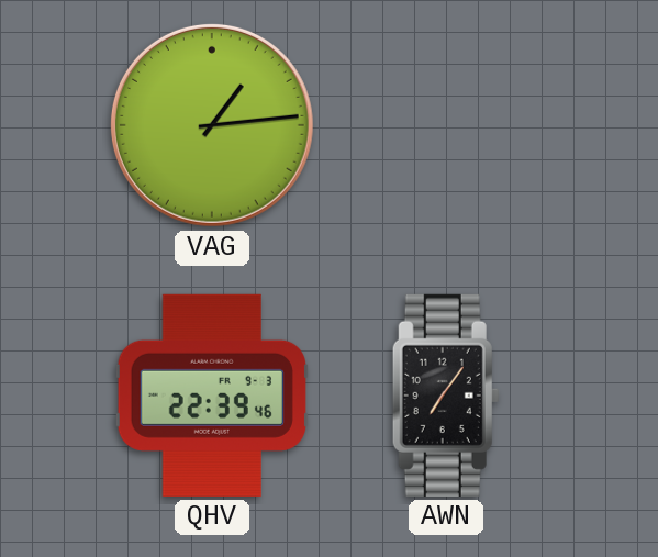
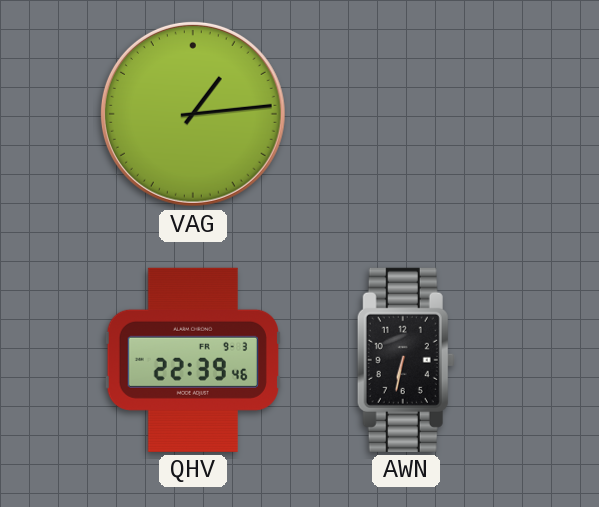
AWN: 7:06 -> 6:32 (406, 360)
